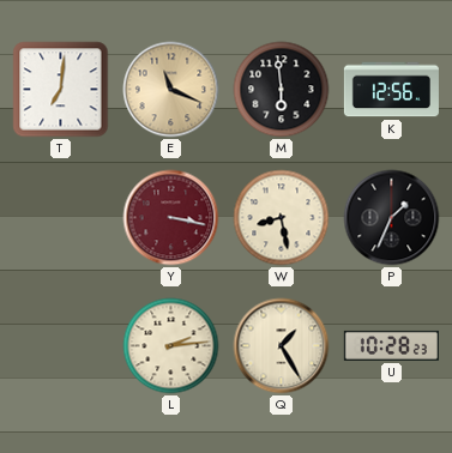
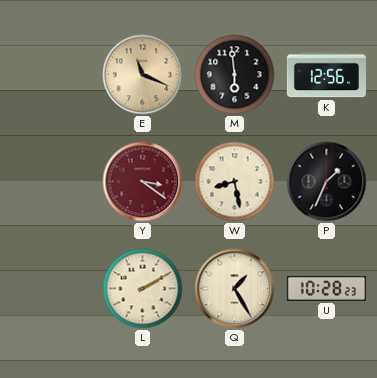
T: 7:01 -> none (61, 90)
Y: 3:17 -> 3:21 (143, 182)
L: 2:14 -> 2:10 (143, 289)
